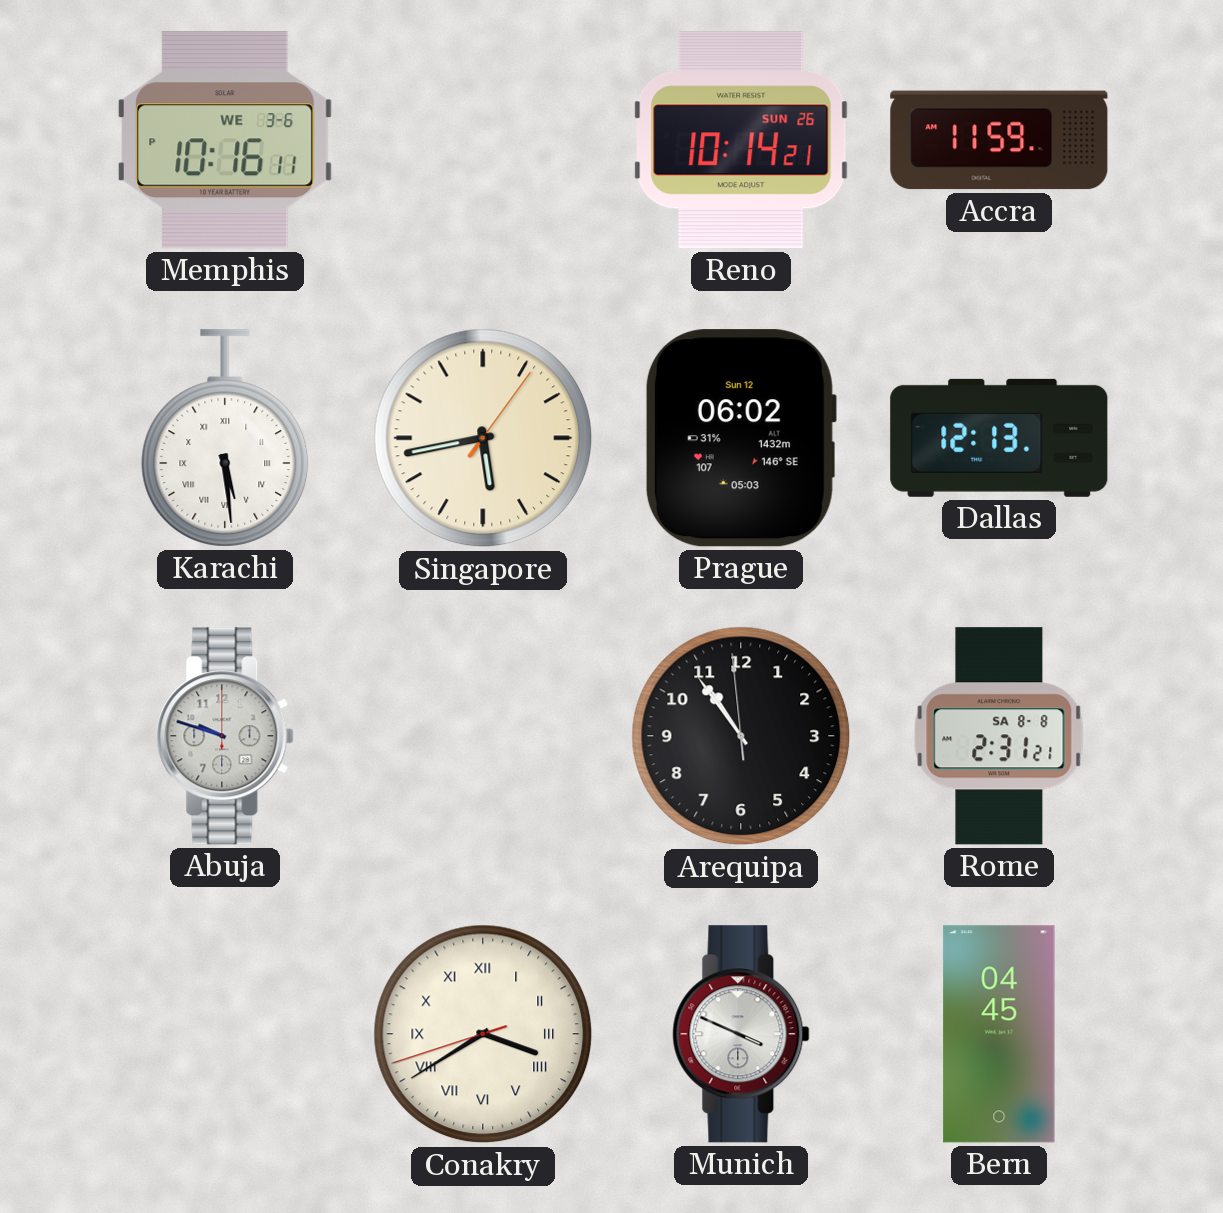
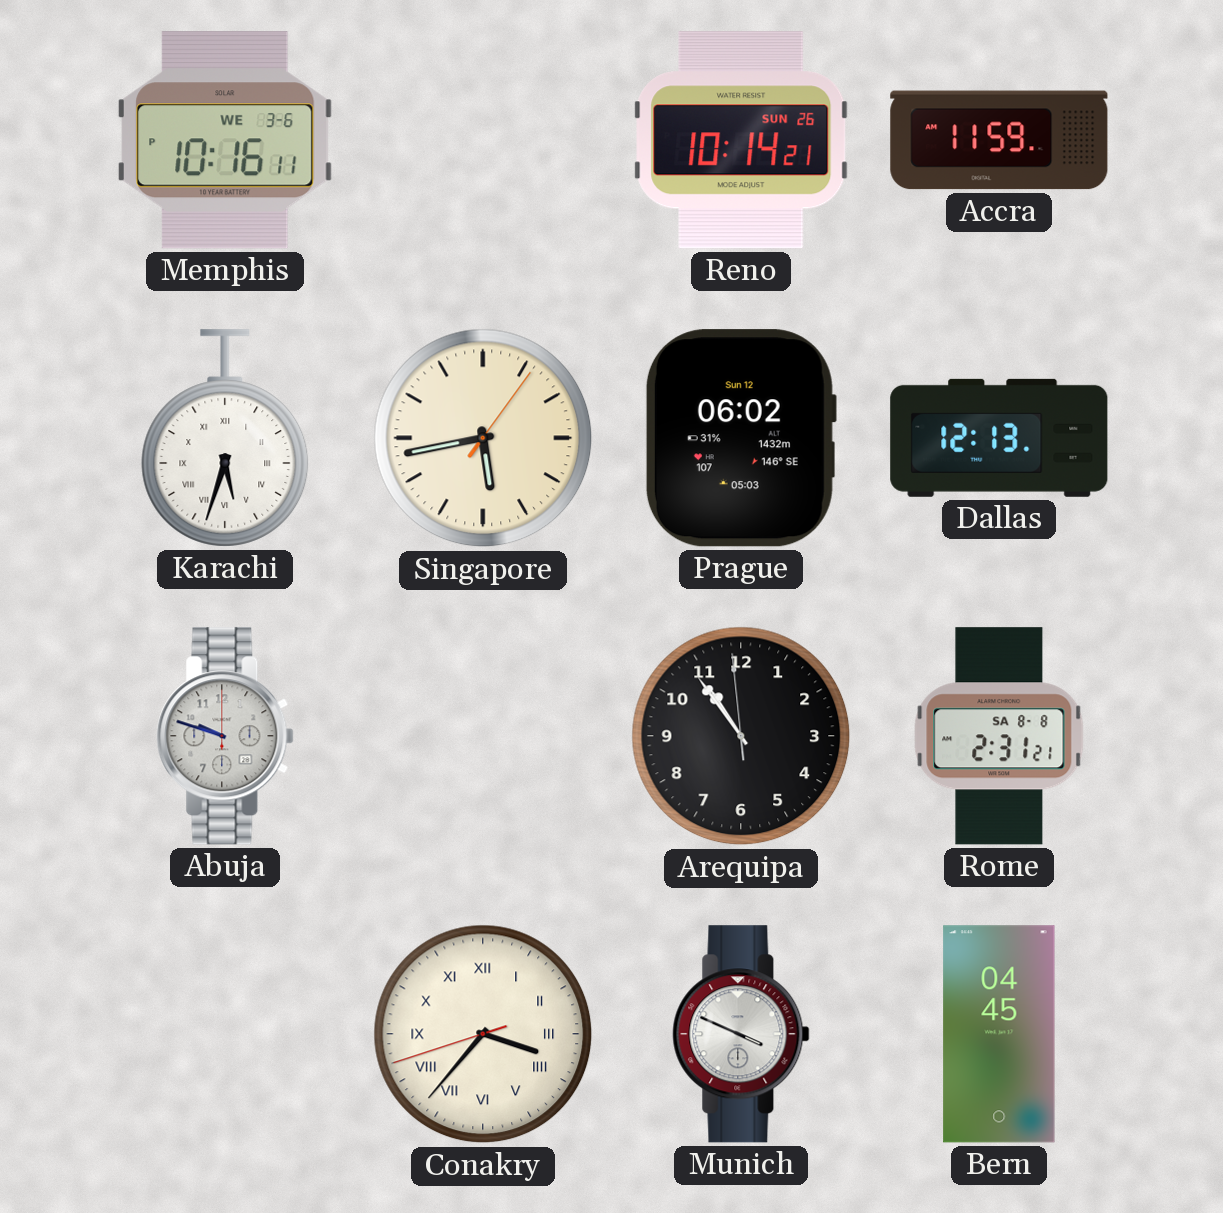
Karachi: 5:29 -> 5:33 (225, 438)
Conakry: 3:39 -> 3:36 (483, 1034)
